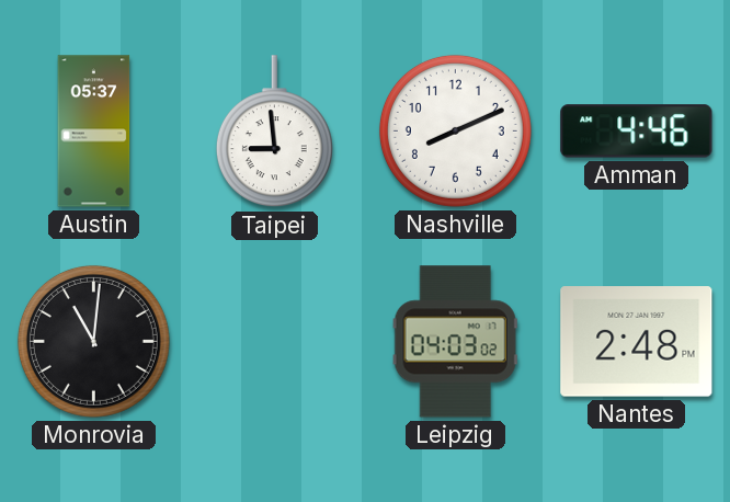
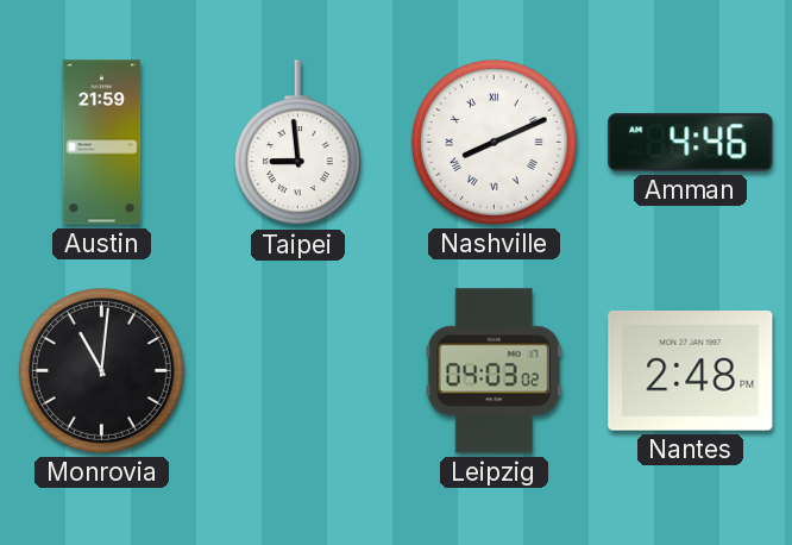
Austin: 05:37 -> 21:59 (102, 143)
Nashville numerals: Arabic -> Roman (494, 142)
